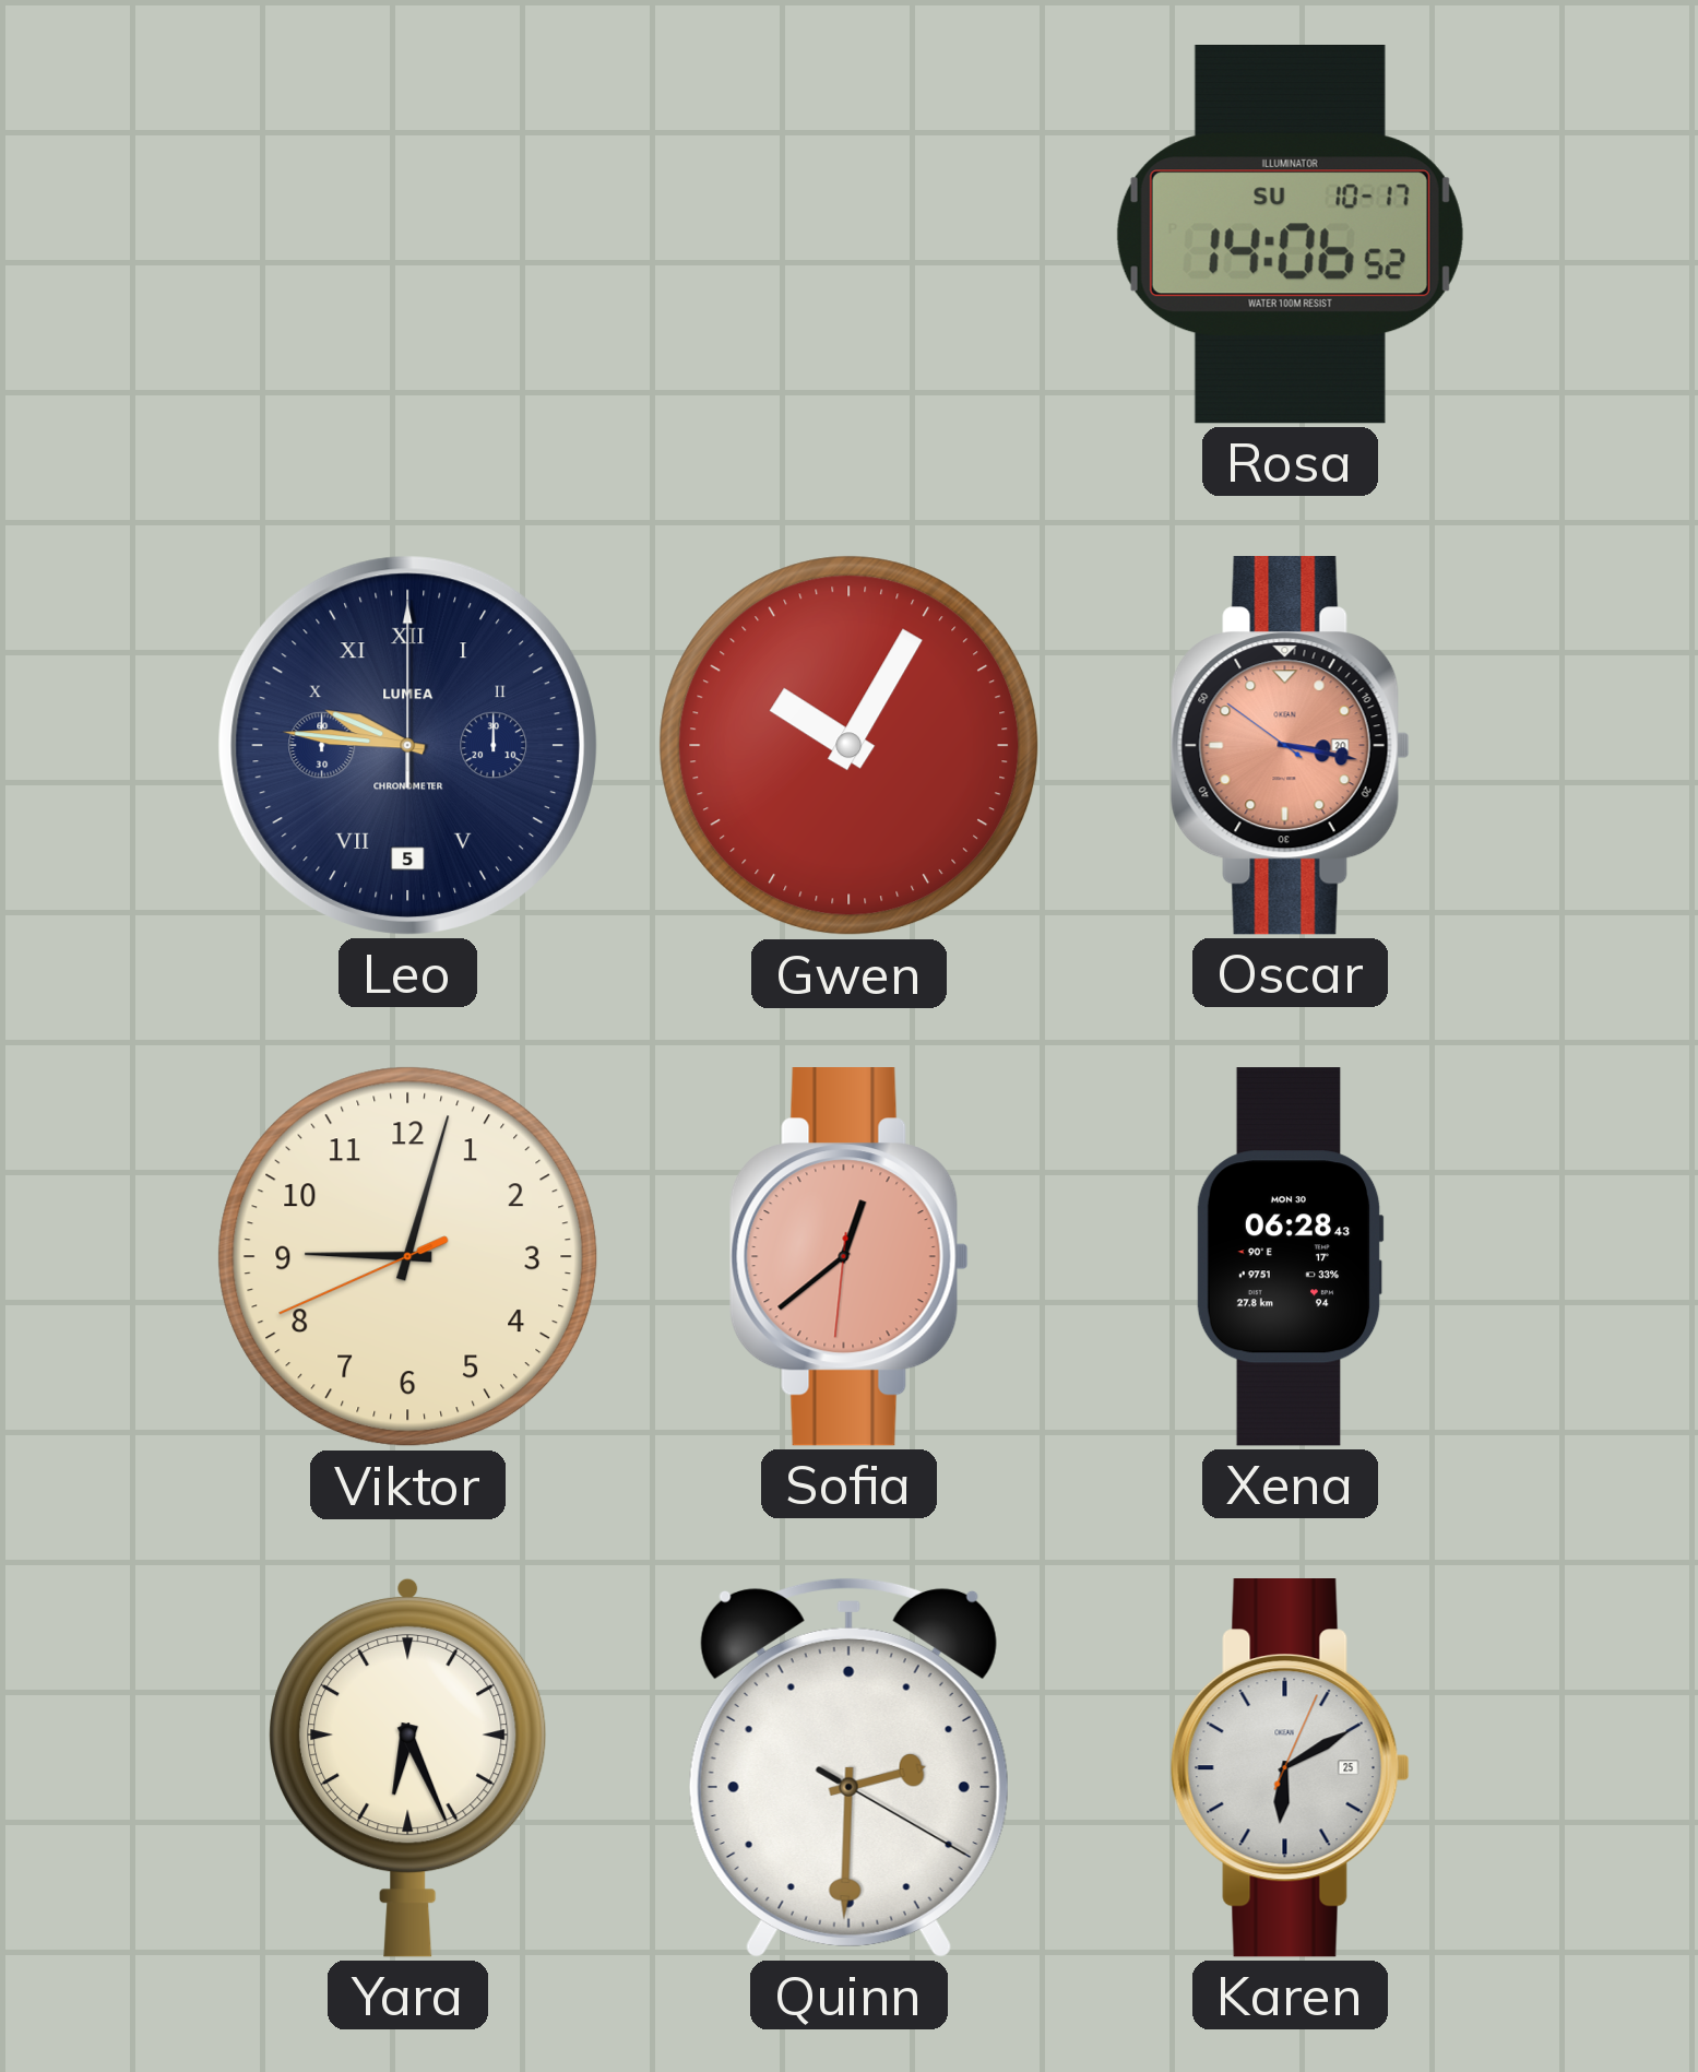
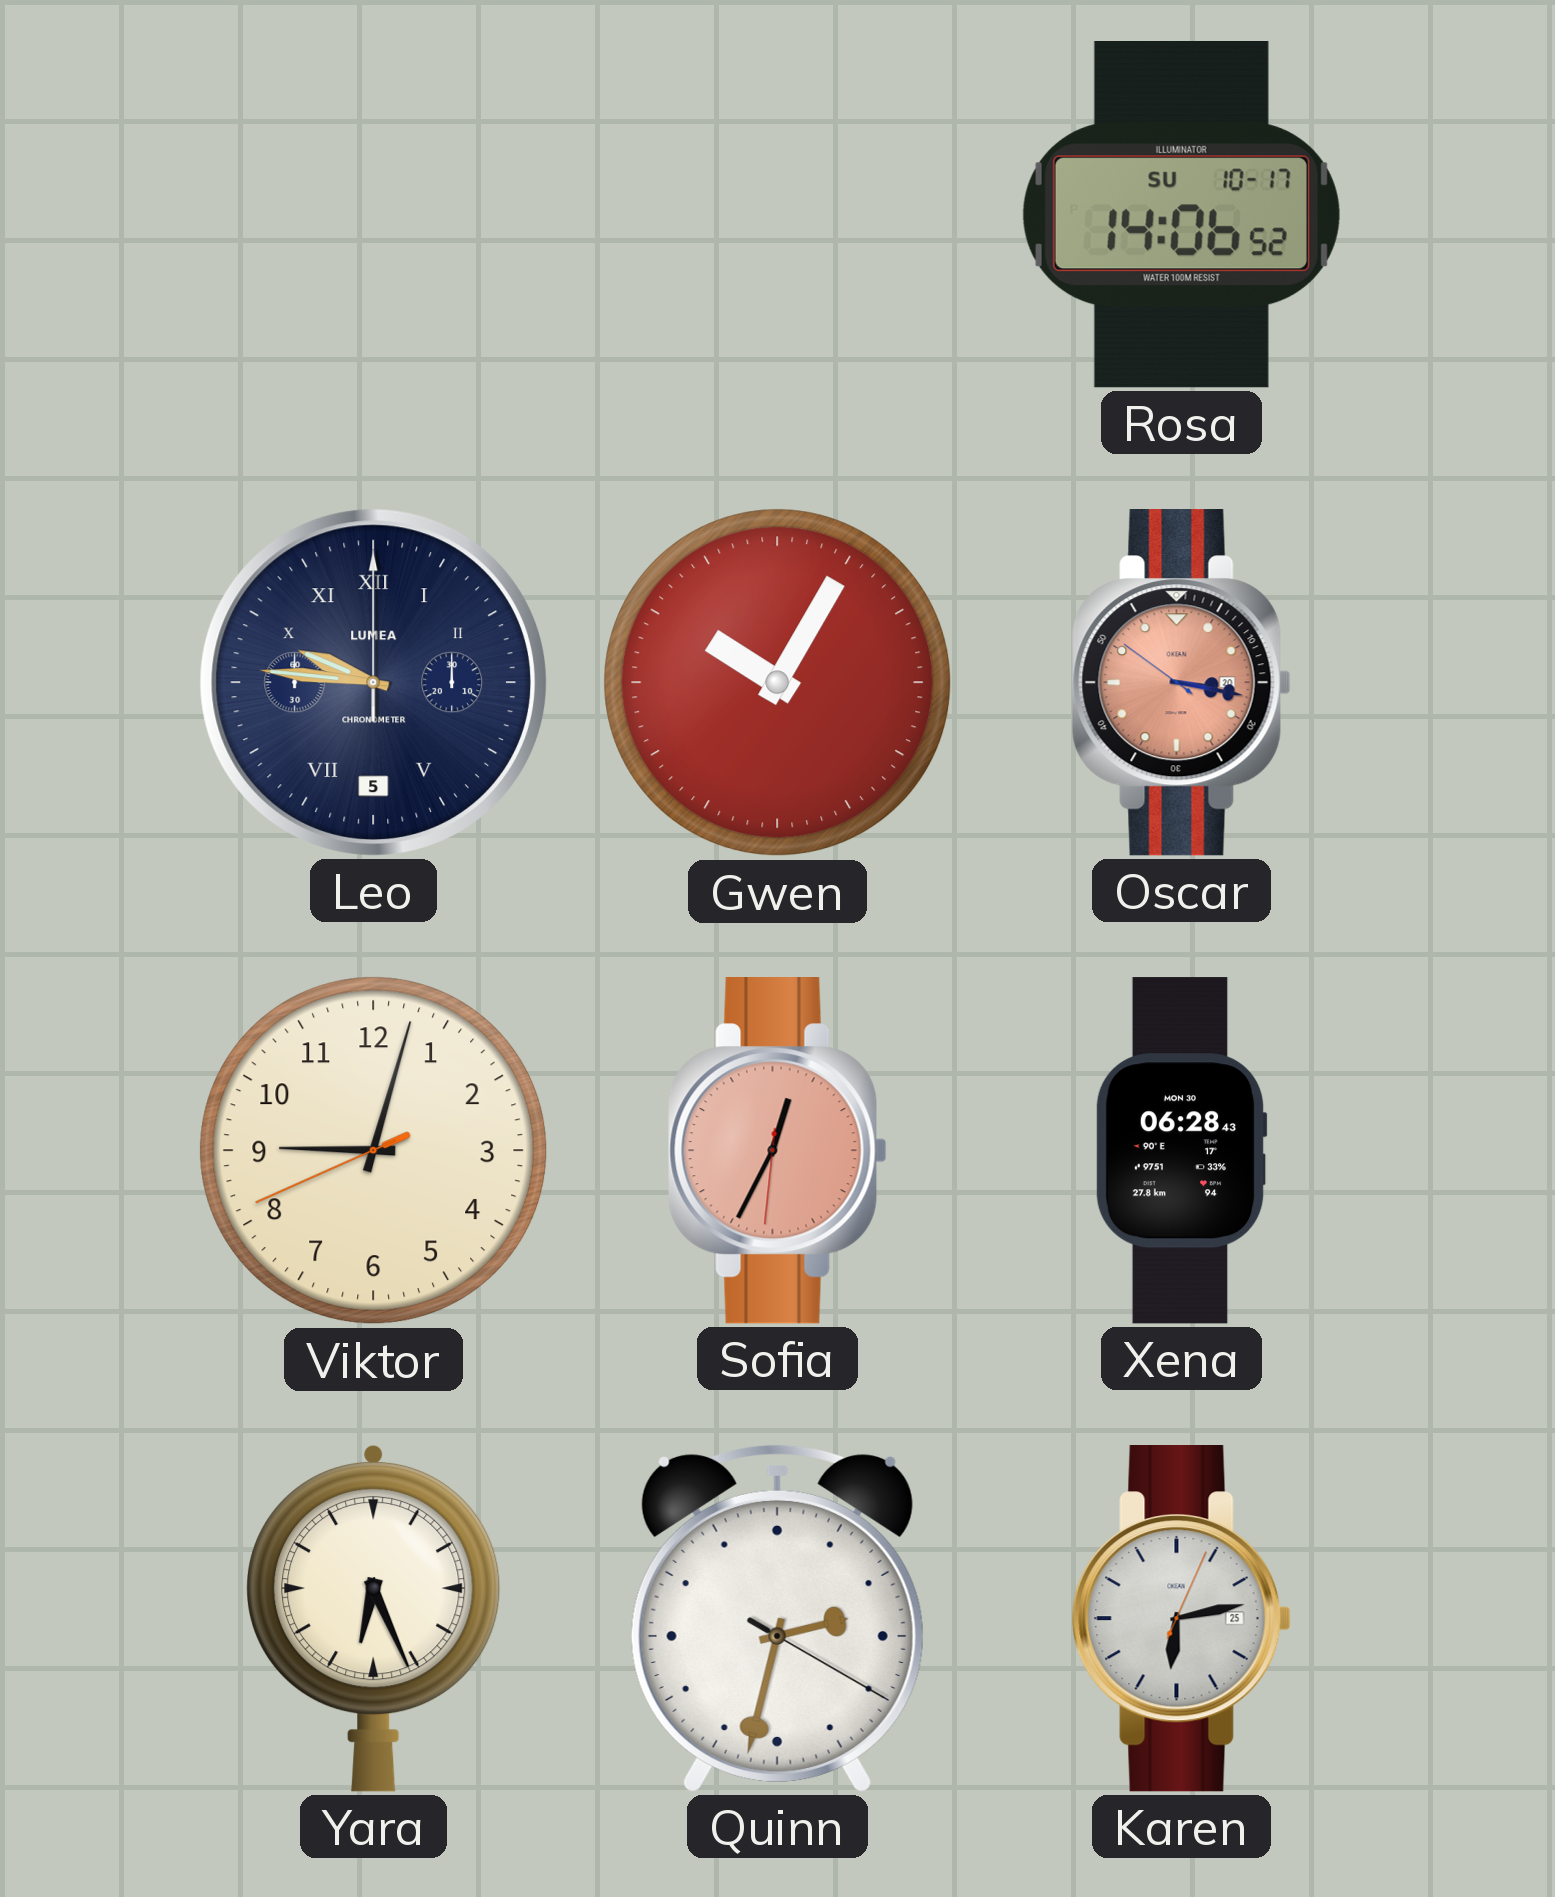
Sofia: 12:38 -> 12:34 (777, 1151)
Quinn: 2:30 -> 2:32 (777, 1618)
Karen: 6:10 -> 6:13 (1181, 1619)
